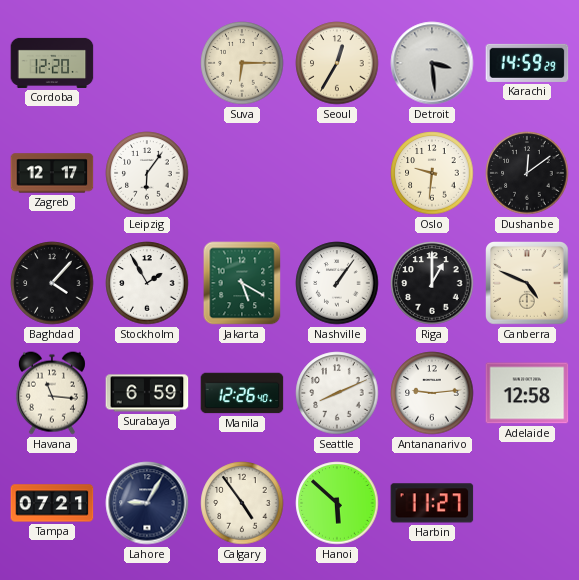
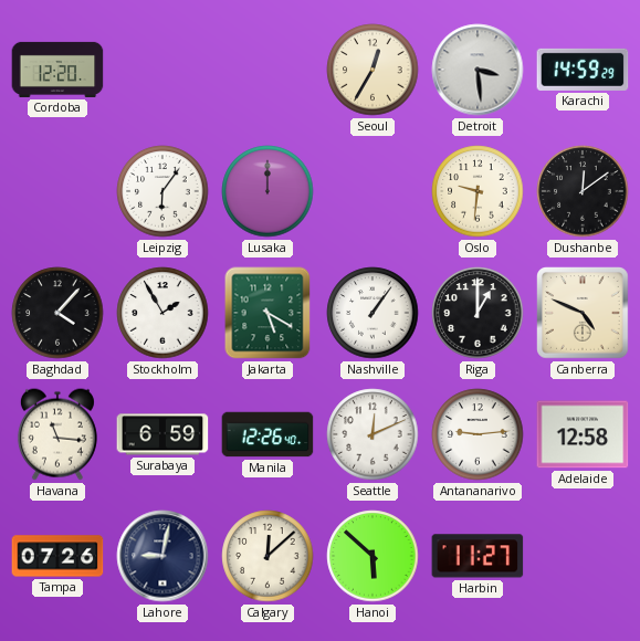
Suva: 6:15 -> none (242, 63)
Zagreb: 12:17 -> none (52, 173)
Lusaka: none -> 12:00 (267, 191)
Seattle: 8:11 -> 12:11 (373, 434)
Tampa: 07:21 -> 07:26 (57, 556)
Lahore: 9:05 -> 9:02 (162, 556)
Calgary: 4:54 -> 12:08 (267, 556)
